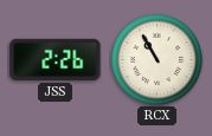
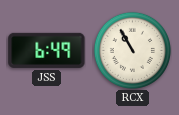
JSS: 2:26 -> 6:49 (47, 50)
